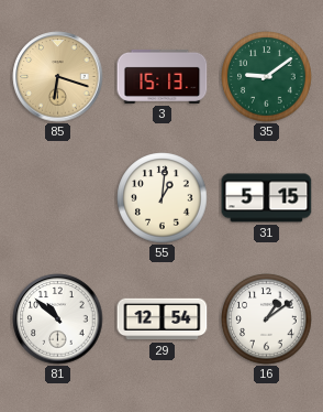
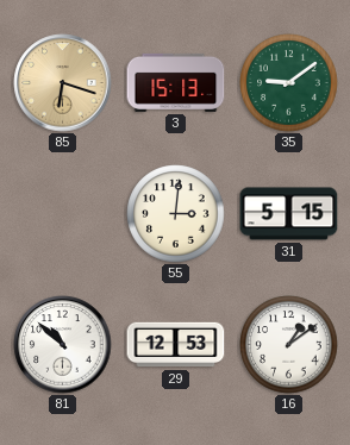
55: 1:01 -> 3:01 (176, 214)
29: 12:54 -> 12:53 (176, 345)
